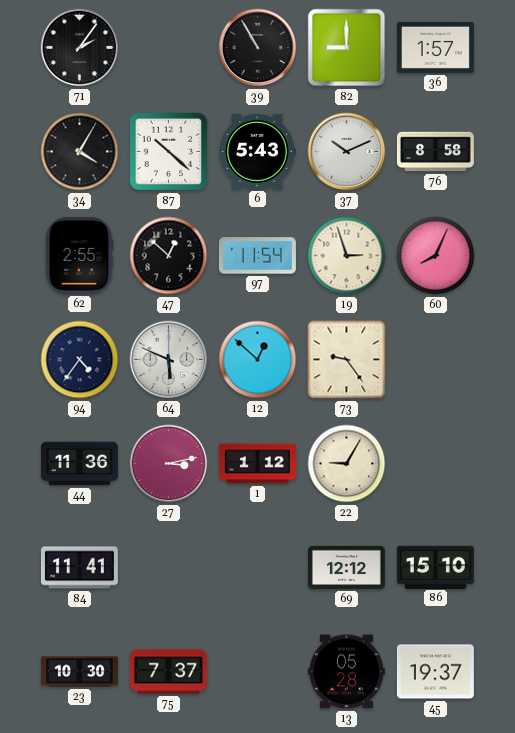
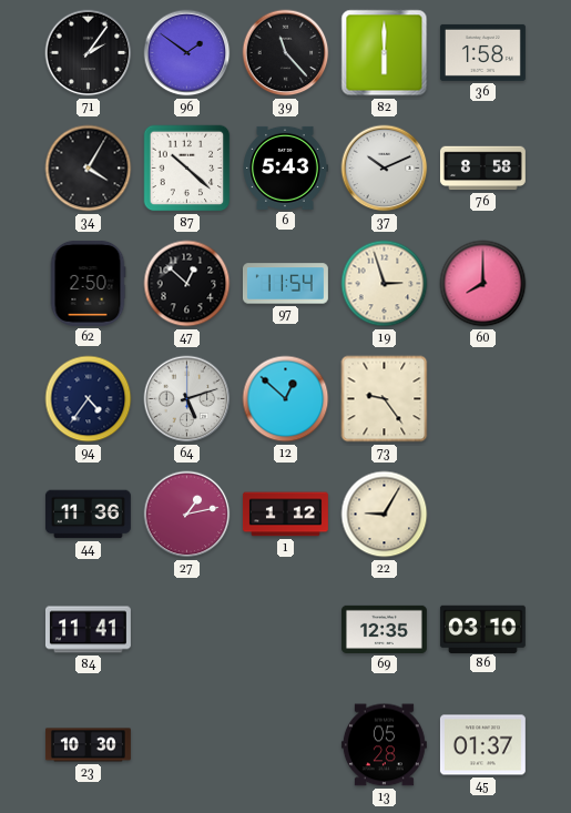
96: none -> 1:51 (187, 53)
39: 10:55 -> 11:23 (286, 53)
82: 9:00 -> 6:00 (385, 53)
36: 1:57 -> 1:58 (482, 52)
62: 2:55 -> 2:50 (88, 283)
60: 8:04 -> 8:00 (483, 284)
64: 5:49 -> 5:12 (187, 399)
27: 3:13 -> 1:13 (187, 515)
69: 12:12 -> 12:35 (384, 629)
86: 15:10 -> 03:10 (482, 629)
75: 7:37 -> none (168, 672)
45: 19:37 -> 01:37 (482, 745)
